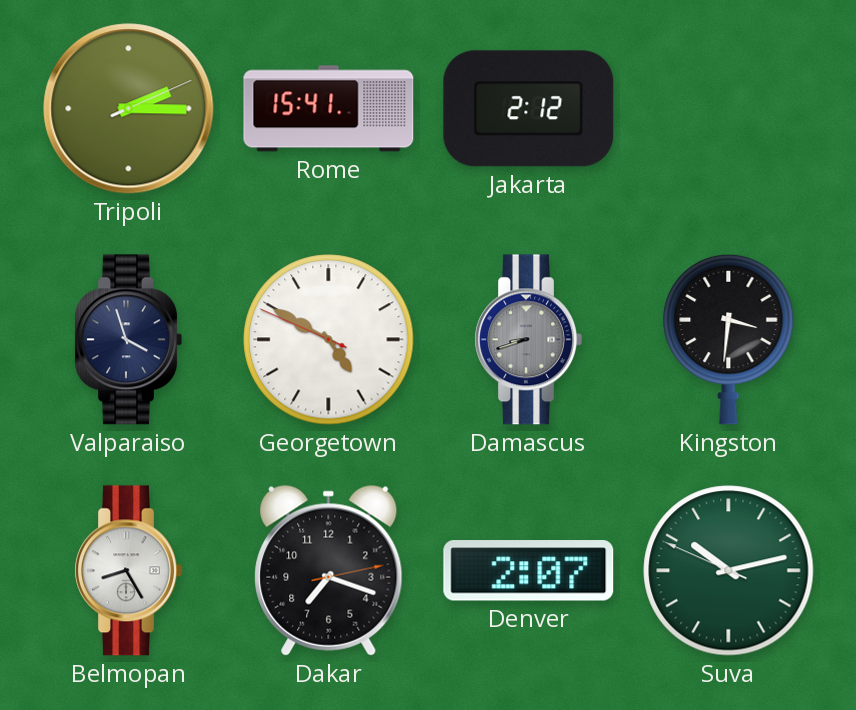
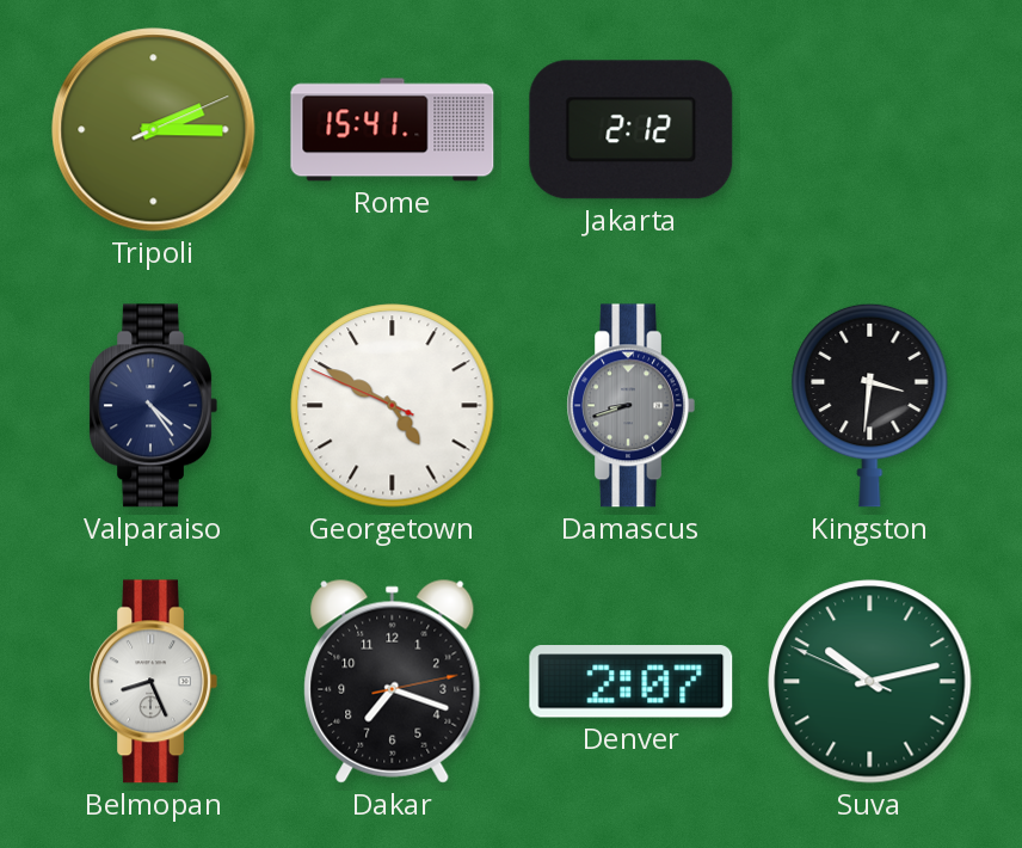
Valparaiso: 3:57 -> 4:24 (153, 406)
Belmopan: 8:25 -> 8:26 (153, 682)
